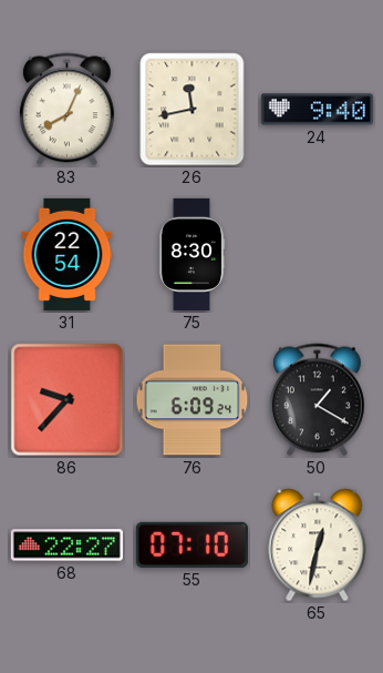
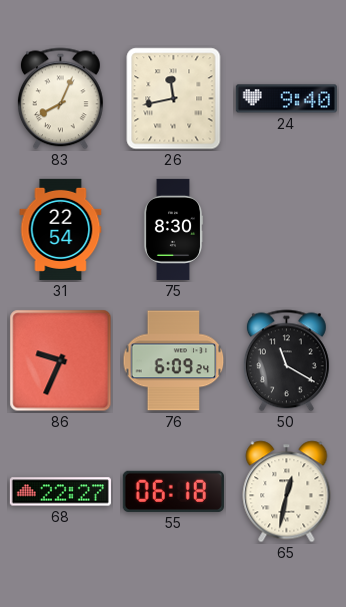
86: 9:37 -> 9:34 (61, 361)
50: 1:20 -> 11:20 (286, 361)
55: 07:10 -> 06:18 (173, 491)
